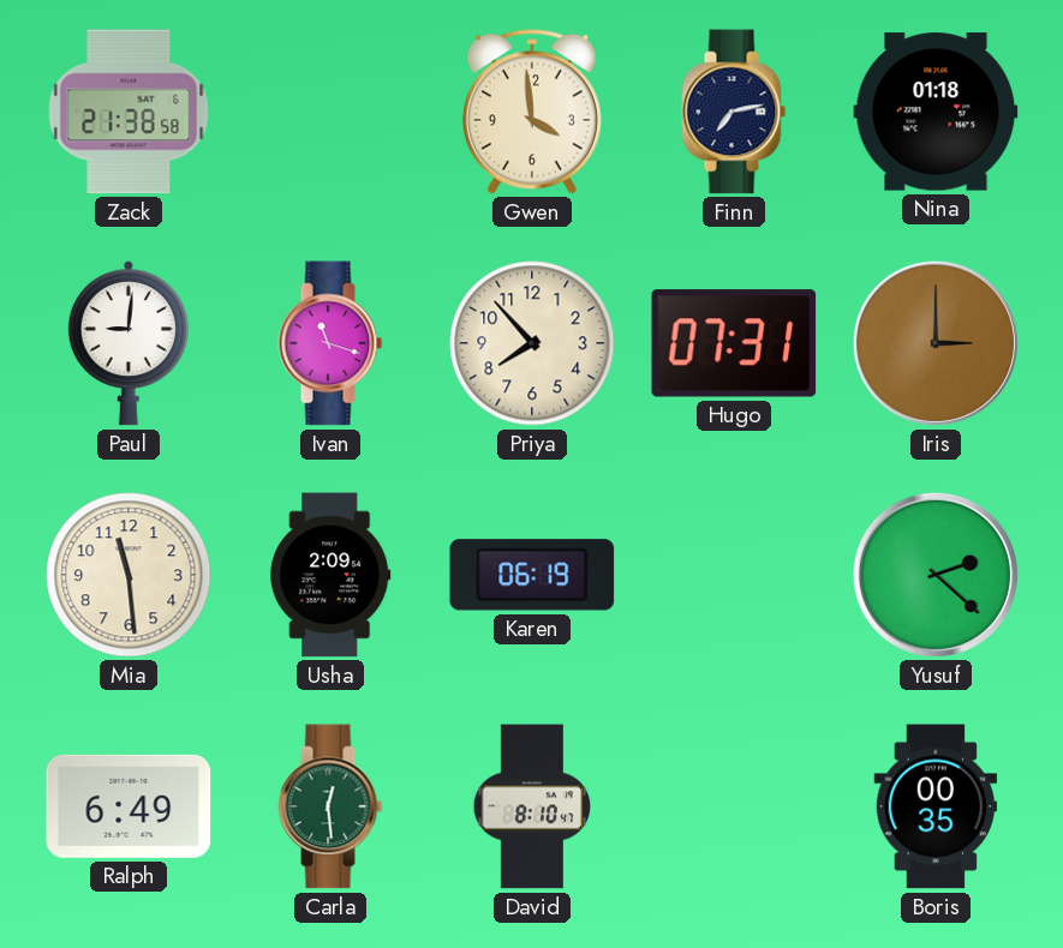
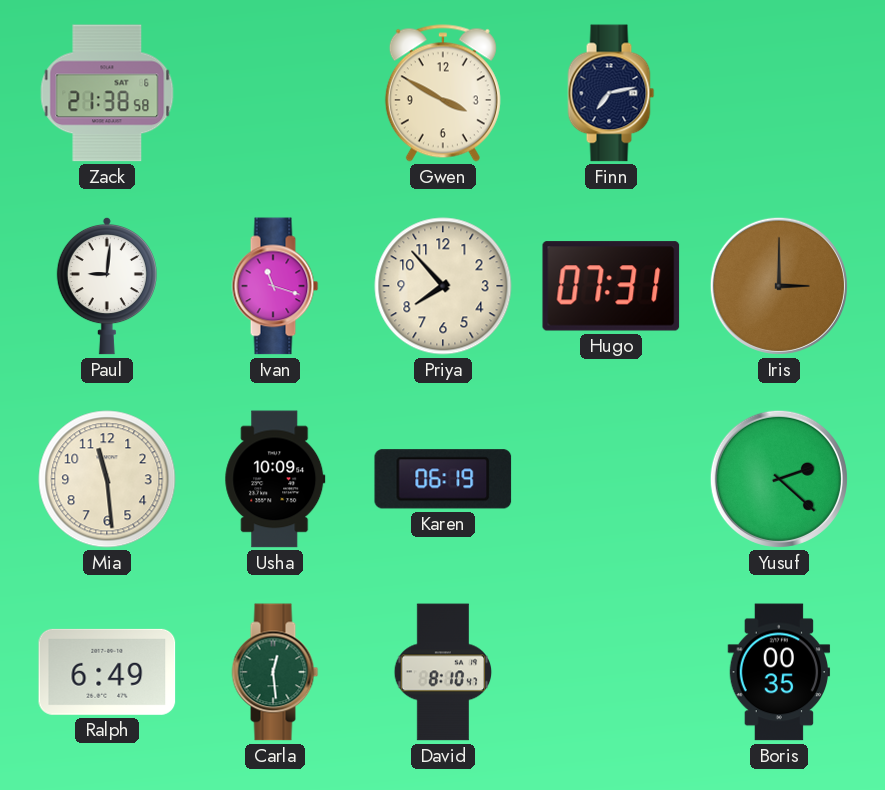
Gwen: 3:59 -> 3:50 (443, 93)
Nina: 01:18 -> none (936, 112)
Usha: 2:09 -> 10:09 (275, 479)
